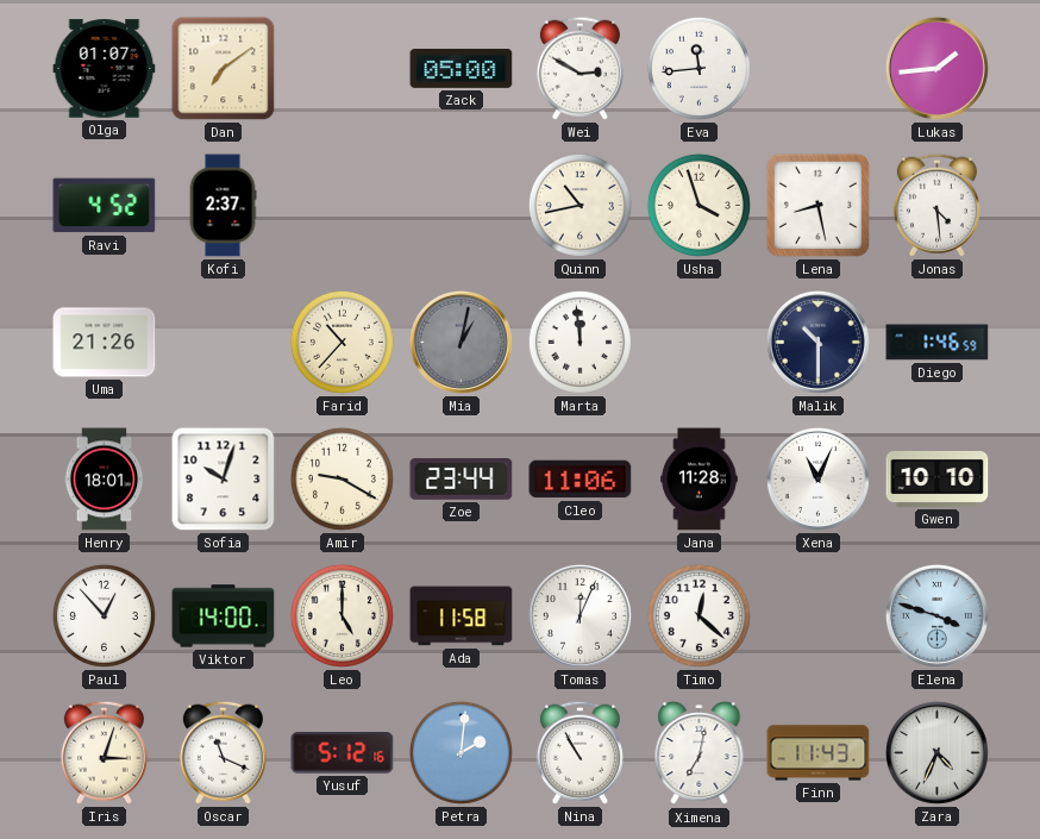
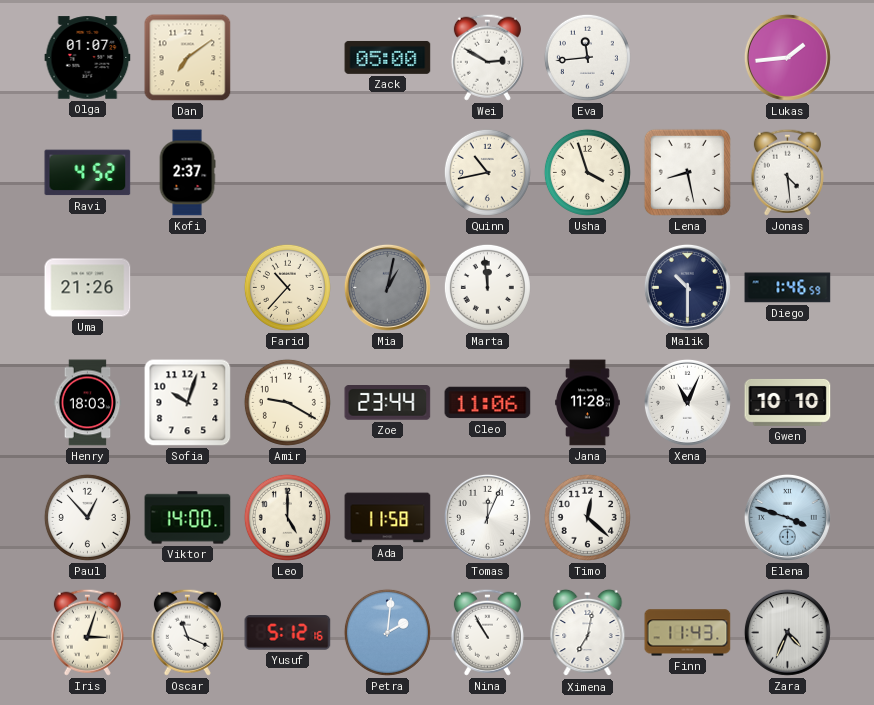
Henry: 18:01 -> 18:03 (88, 403)
